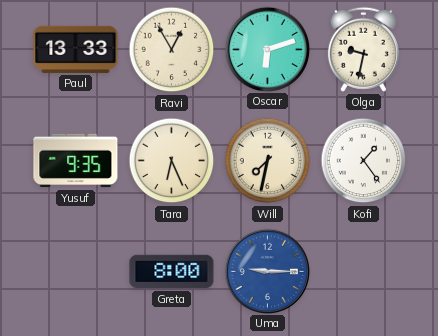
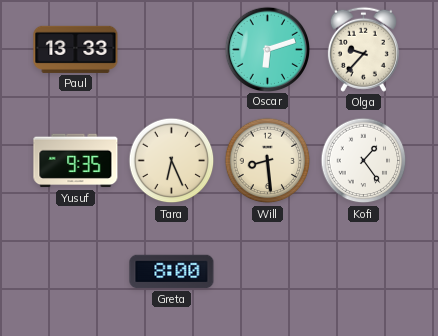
Ravi: 12:55 -> none (172, 50)
Olga: 9:32 -> 9:37 (363, 49)
Will: 7:32 -> 8:29 (268, 161)
Uma: 9:15 -> none (267, 271)
